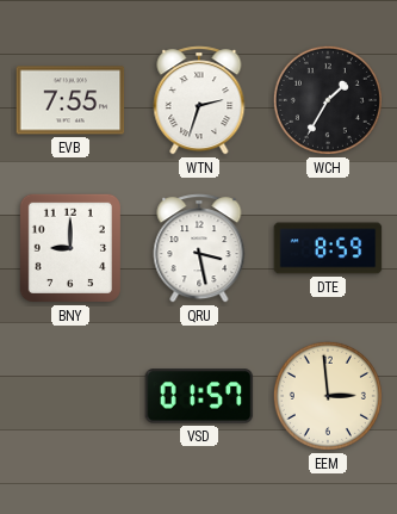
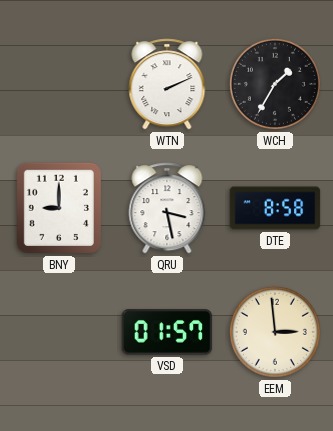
EVB: 7:55 -> none (70, 100)
WTN: 2:33 -> 2:11 (167, 84)
DTE: 8:59 -> 8:58 (275, 208)
